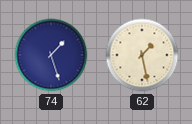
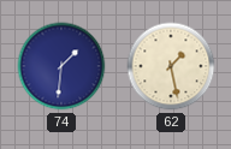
74: 1:27 -> 1:31 (61, 66)
